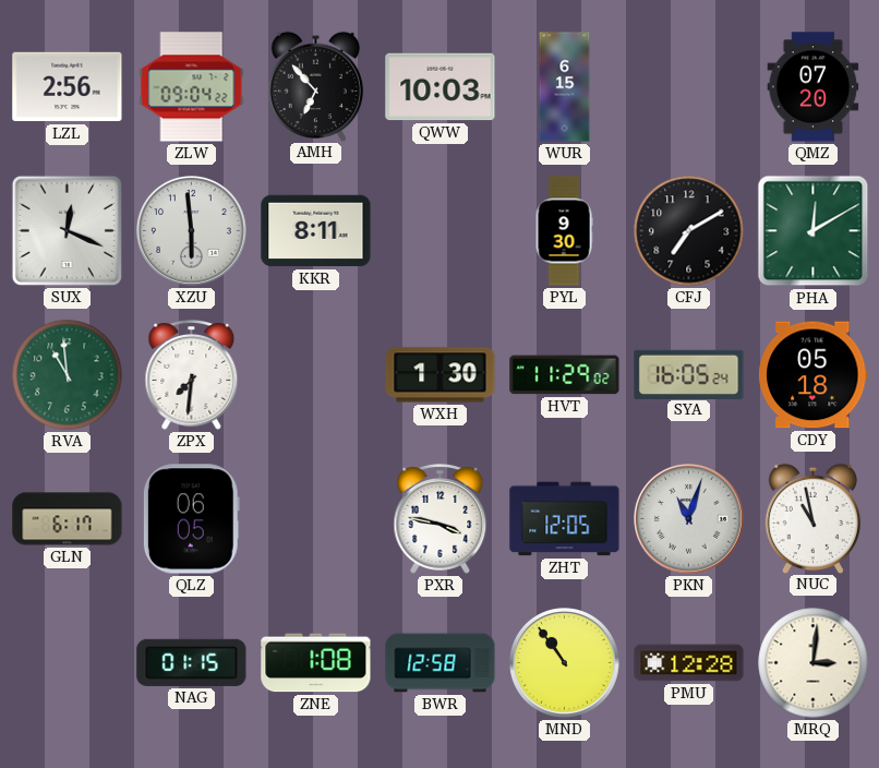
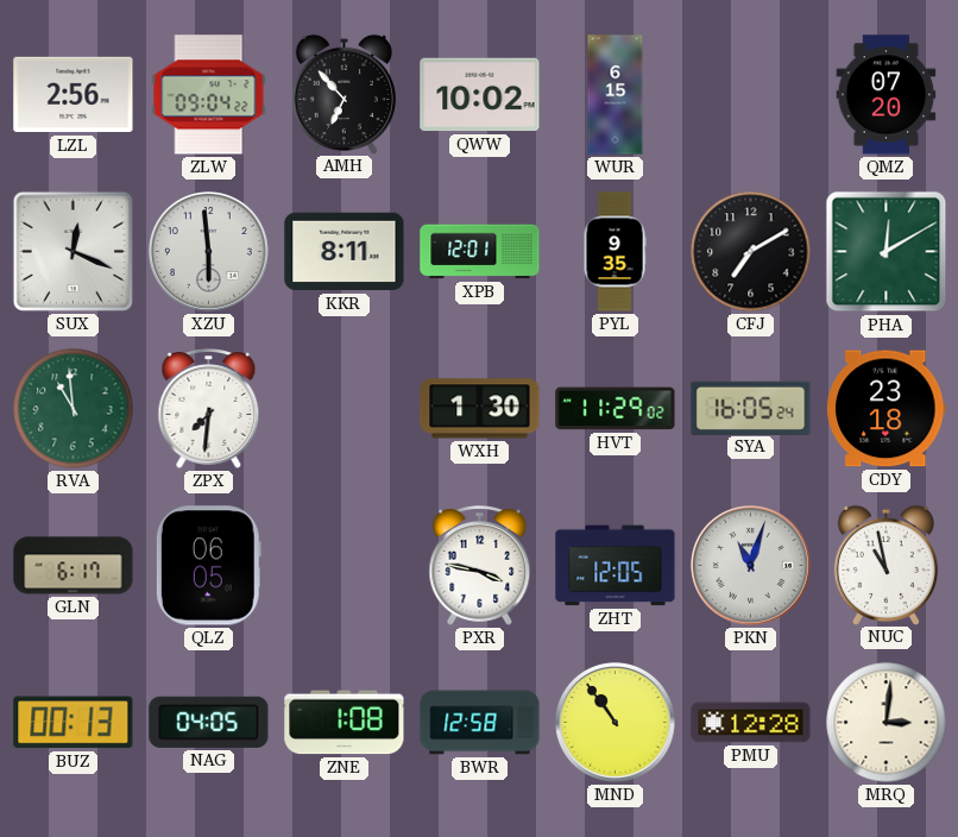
QWW: 10:03 -> 10:02 (480, 95)
XPB: none -> 12:01 (480, 252)
PYL: 9:30 -> 9:35 (614, 252)
CDY: 05:18 -> 23:18 (887, 409)
BUZ: none -> 00:13 (74, 723)
NAG: 01:15 -> 04:05 (209, 722)
